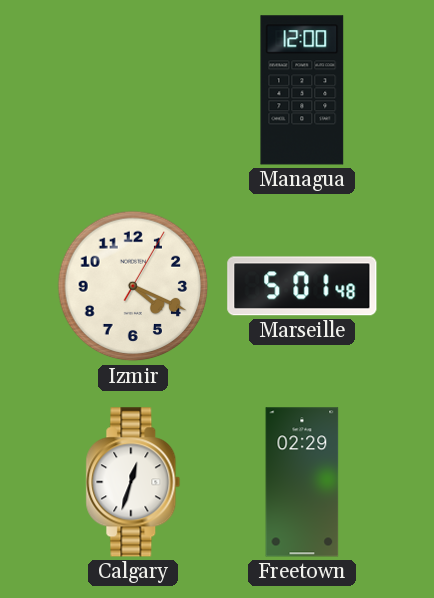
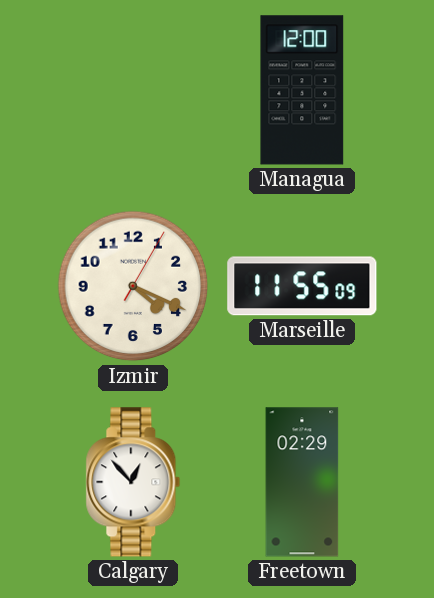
Marseille: 5:01 -> 11:55 (302, 286)
Calgary: 12:33 -> 12:53 (133, 482)
